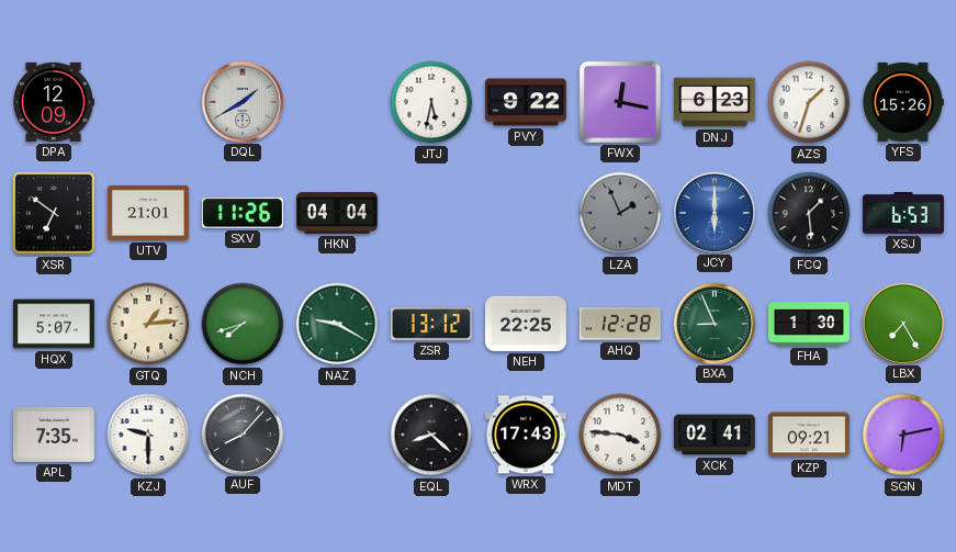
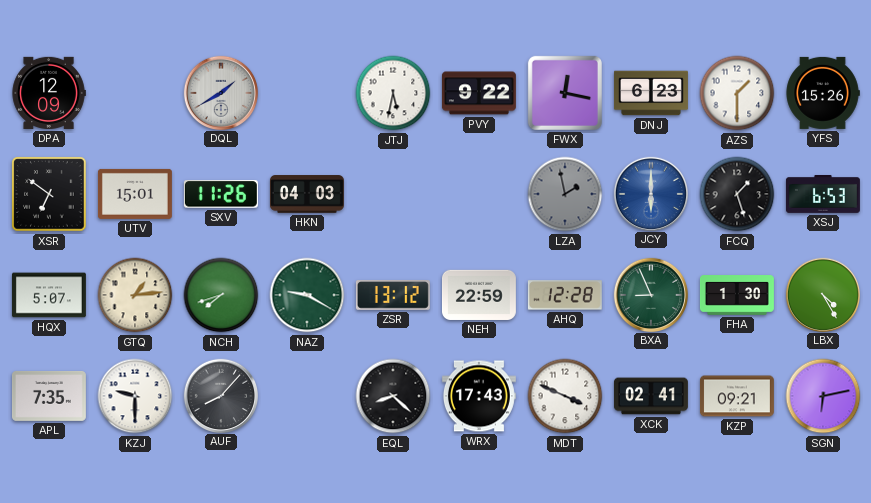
AZS: 1:33 -> 1:30 (737, 93)
UTV: 21:01 -> 15:01 (135, 194)
HKN: 04:04 -> 04:03 (307, 194)
LZA: 1:56 -> 1:58 (565, 194)
FCQ: 1:29 -> 1:27 (737, 194)
NEH: 22:25 -> 22:59 (479, 295)
LBX: 7:25 -> 4:25 (822, 294)
MDT: 3:46 -> 3:49 (565, 396)
